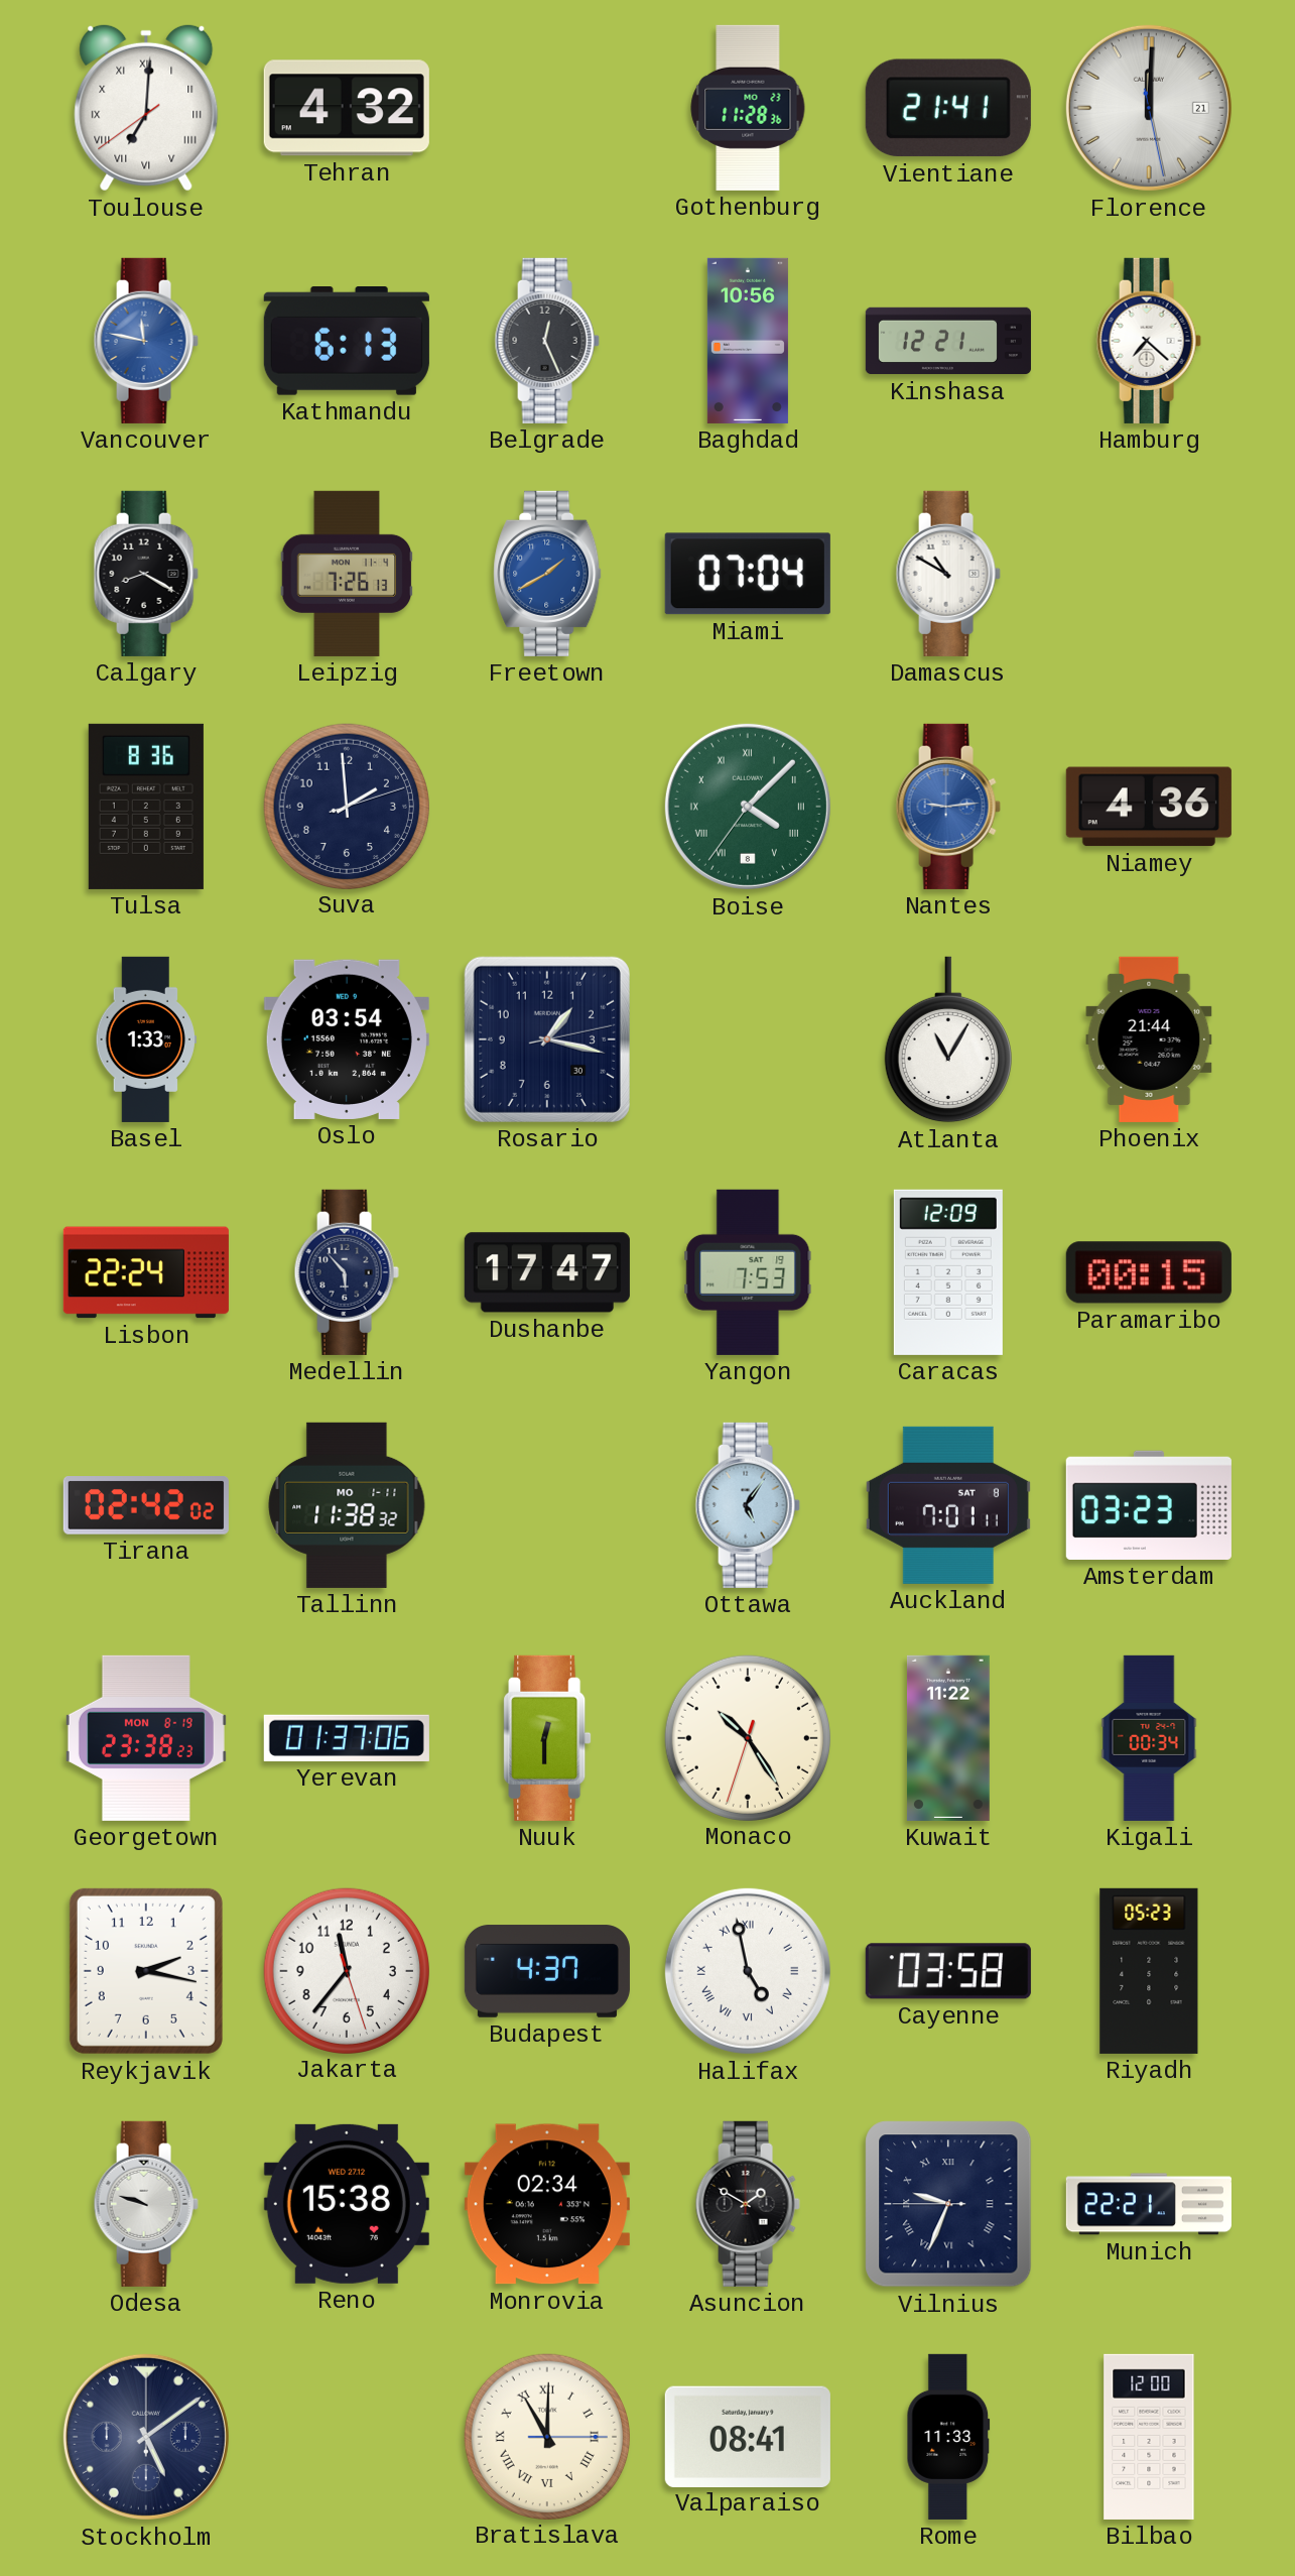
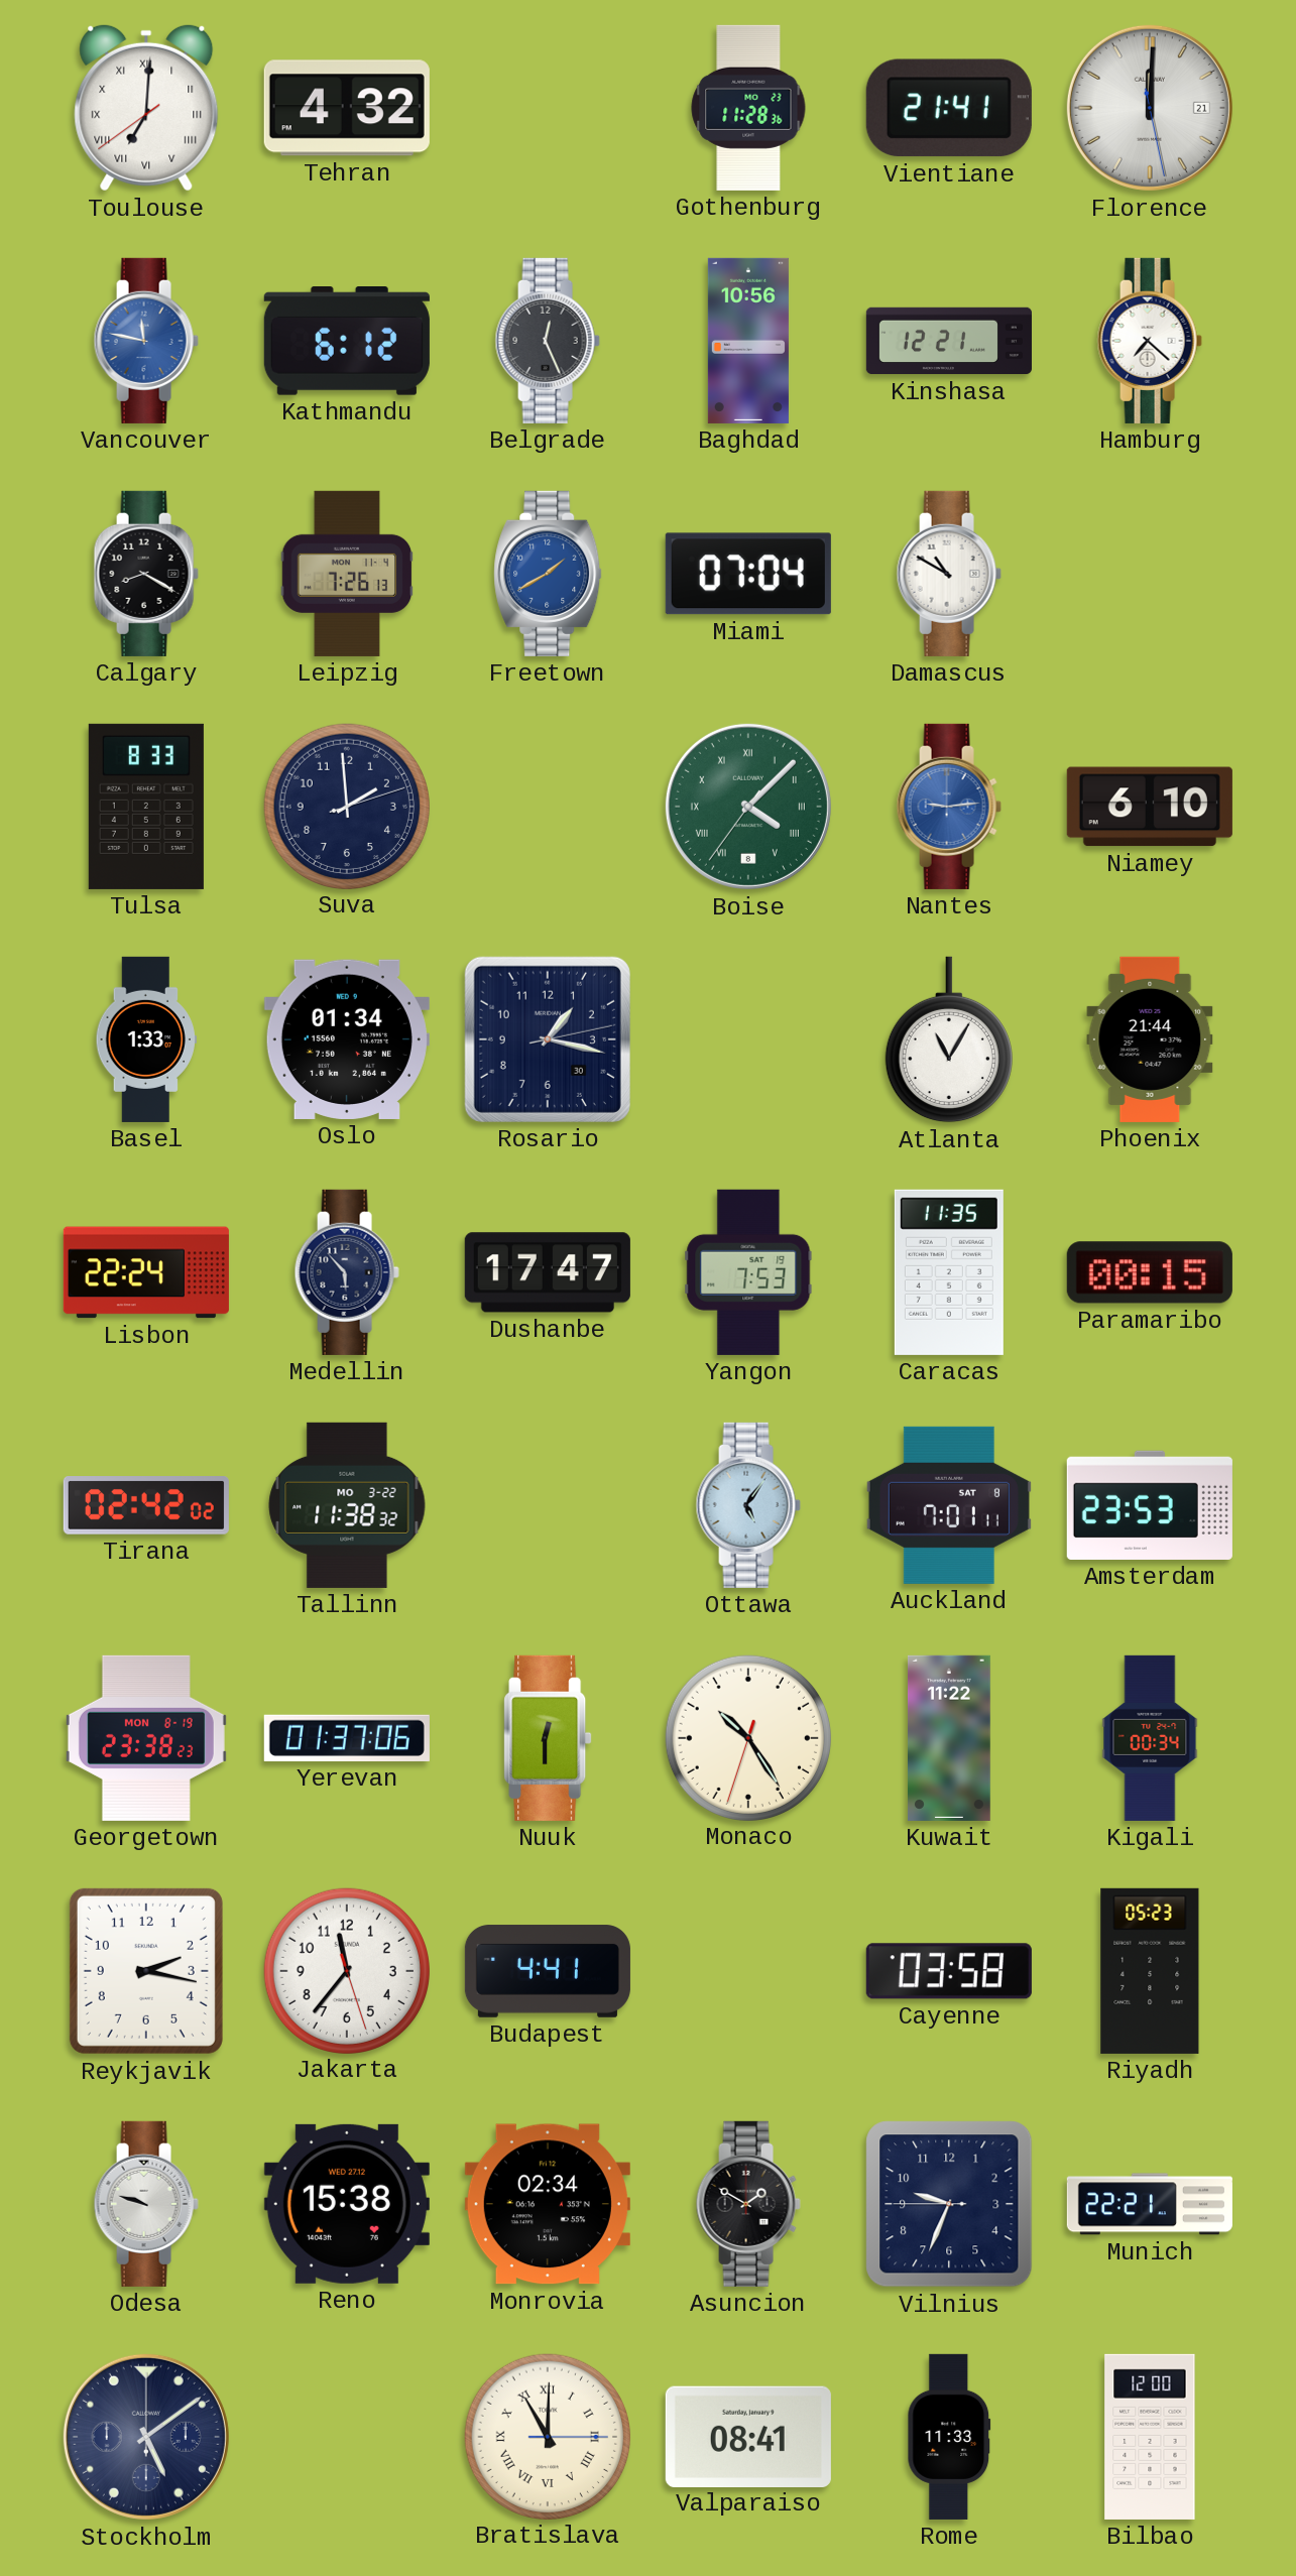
Kathmandu: 6:13 -> 6:12 (347, 342)
Tulsa: 8:36 -> 8:33 (146, 807)
Niamey: 4:36 -> 6:10 (1150, 807)
Oslo: 03:54 -> 01:34 (347, 1039)
Caracas: 12:09 -> 11:35 (949, 1272)
Tallinn date: MO 1-11 -> MO 3-22 (347, 1505)
Amsterdam: 03:23 -> 23:53 (1150, 1505)
Budapest: 4:37 -> 4:41 (548, 1971)
Halifax: 4:58 -> none (748, 1971)
Vilnius numerals: Roman -> Arabic (949, 2204)
